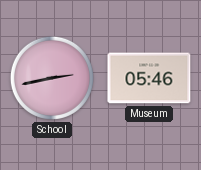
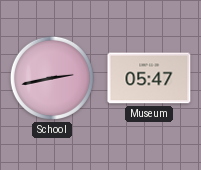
Museum: 05:46 -> 05:47 (149, 78)
